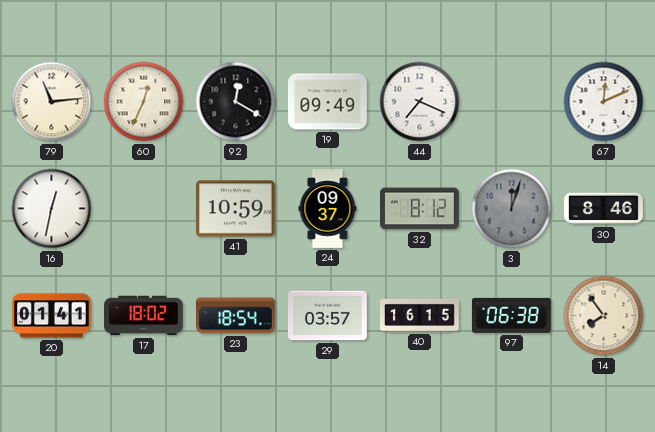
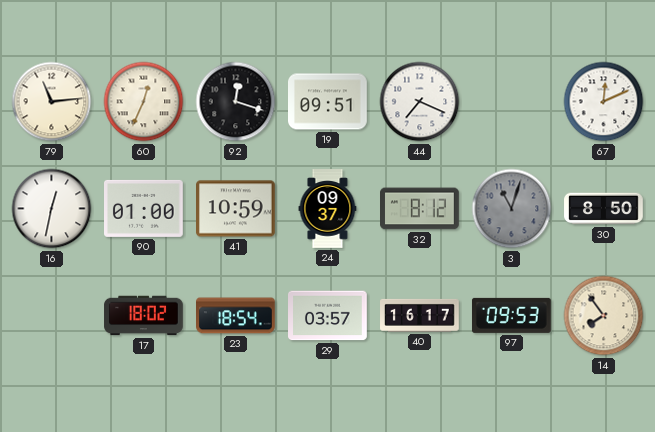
92: 12:20 -> 12:18 (236, 102)
19: 09:49 -> 09:51 (328, 102)
90: none -> 01:00 (144, 208)
3: 12:03 -> 11:03 (512, 209)
30: 8:46 -> 8:50 (604, 209)
20: 01:41 -> none (52, 316)
40: 16:15 -> 16:17 (420, 315)
97: 06:38 -> 09:53 (511, 315)
